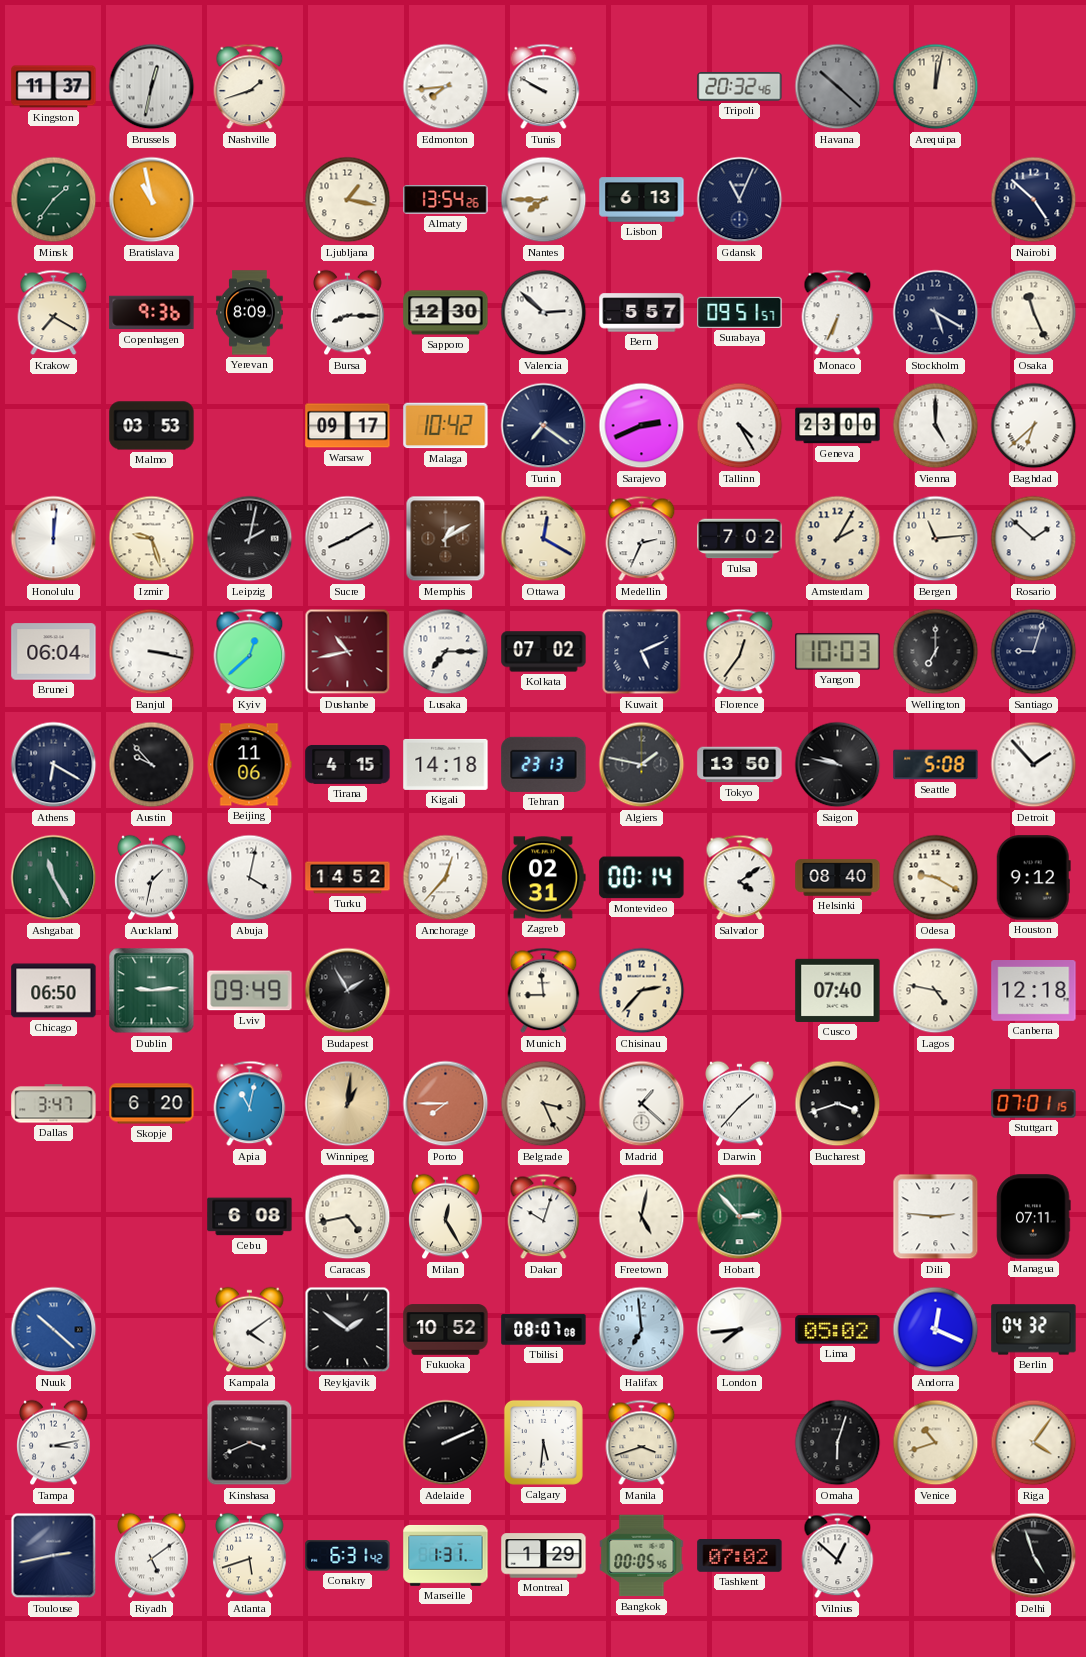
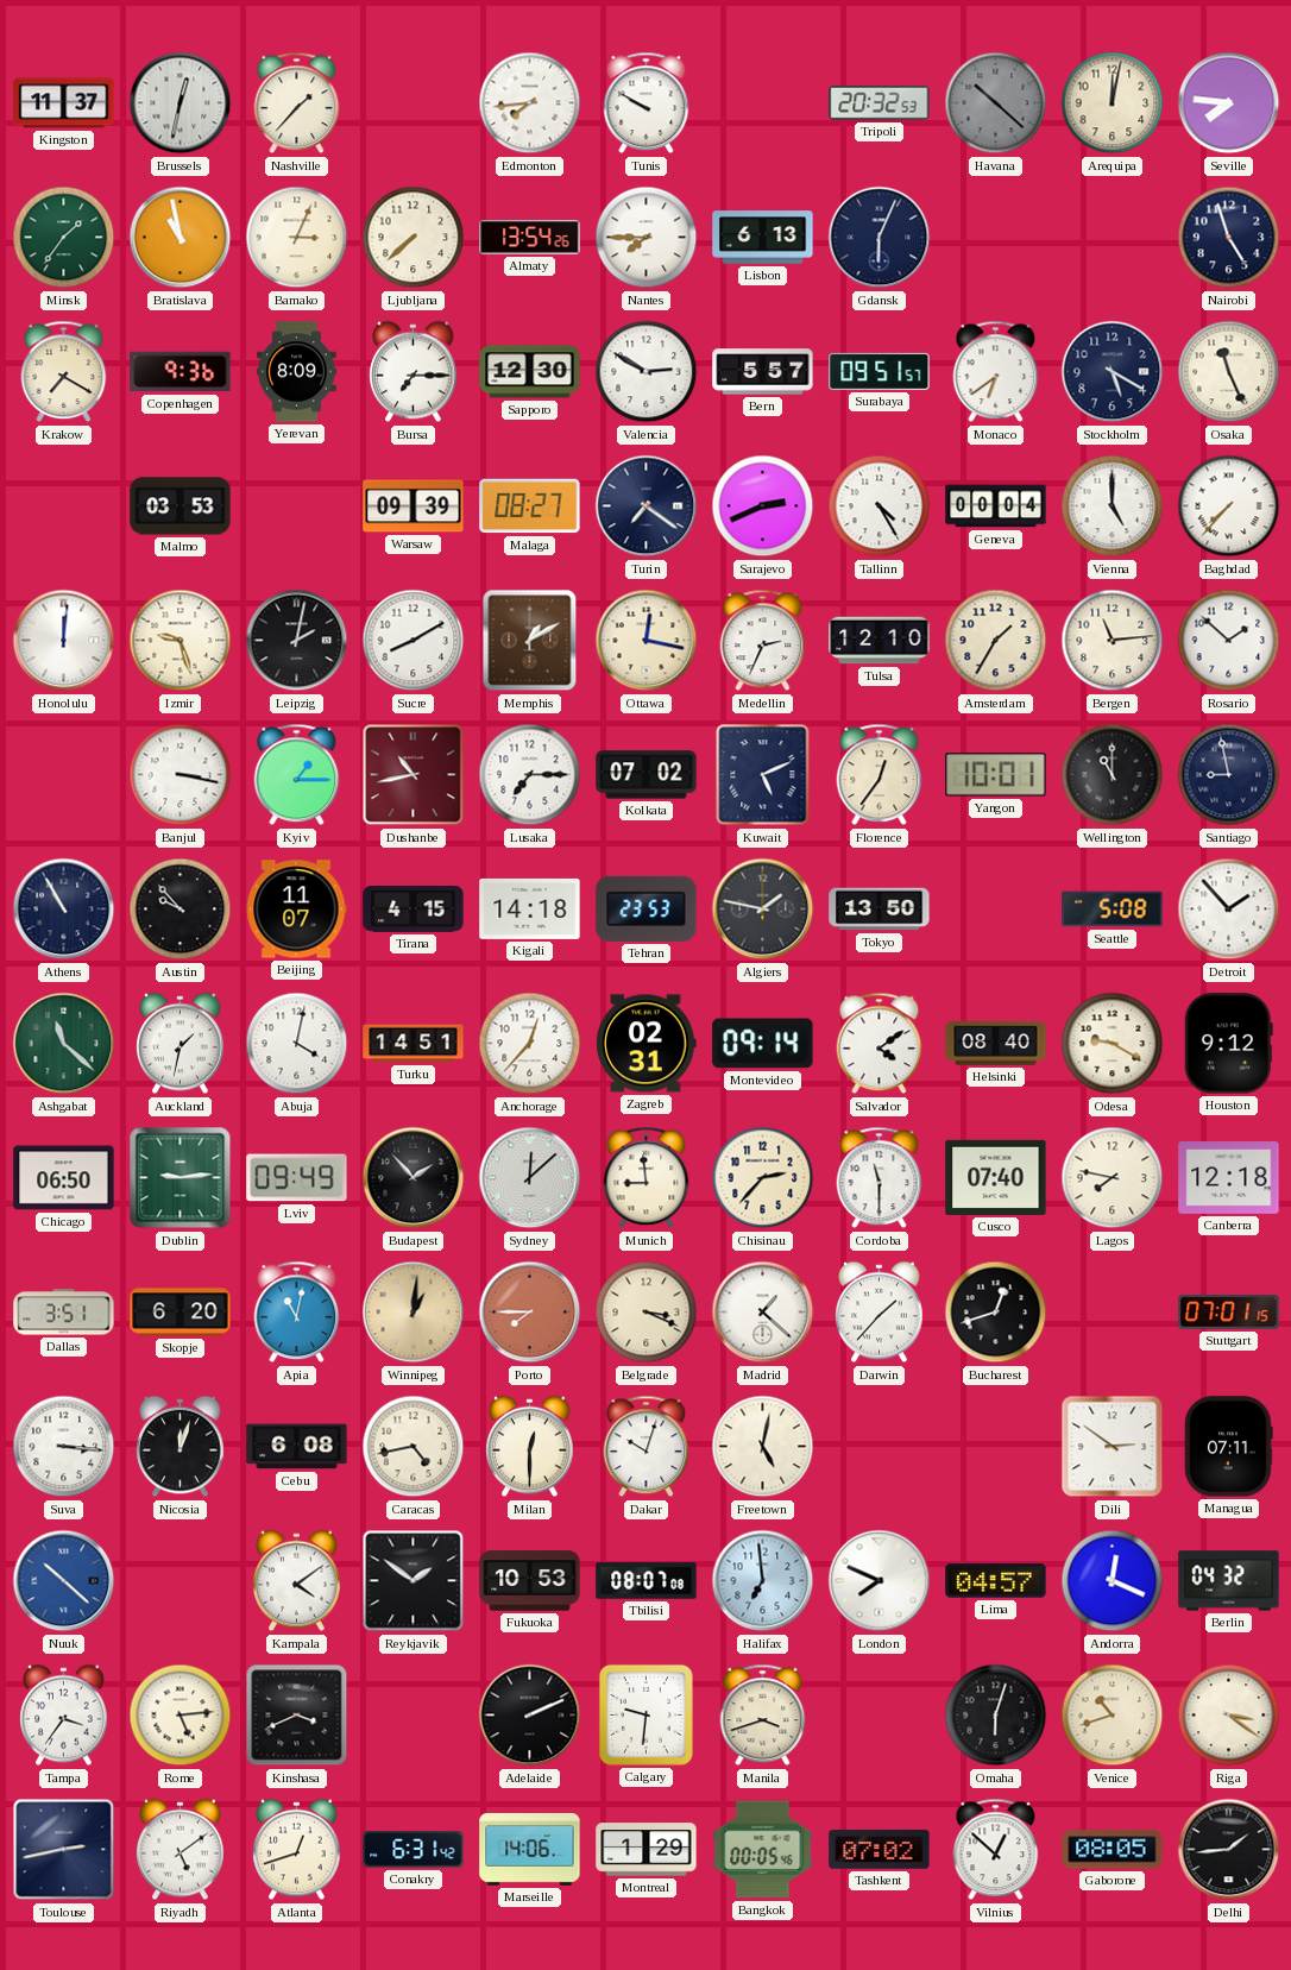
Nashville: 1:42 -> 1:37 (297, 103)
Tripoli: 20:32:46 -> 20:32:53 (880, 103)
Seville: none -> 7:46 (1229, 103)
Bamako: none -> 3:04 (297, 238)
Ljubljana: 1:17 -> 7:38 (414, 238)
Gdansk: 11:04 -> 6:04 (880, 238)
Nairobi: 4:52 -> 4:57 (1229, 238)
Bursa: 8:15 -> 7:15 (414, 372)
Valencia: 2:52 -> 2:50 (647, 372)
Monaco: 6:34 -> 6:39 (996, 372)
Warsaw: 09:17 -> 09:39 (414, 506)
Malaga: 10:42 -> 08:27 (530, 506)
Geneva: 23:00 -> 00:04 (996, 506)
Baghdad: 6:38 -> 7:37 (1229, 506)
Ottawa: 12:20 -> 12:17 (647, 641)
Tulsa: 7:02 -> 12:10 (880, 641)
Amsterdam: 2:05 -> 1:35 (996, 641)
Brunei: 06:04 -> none (54, 652)
Kyiv: 12:38 -> 1:15 (297, 775)
Yangon: 10:03 -> 10:01 (996, 775)
Wellington: 7:00 -> 11:00 (1113, 775)
Santiago: 9:03 -> 8:58 (1229, 775)
Athens: 6:20 -> 10:55 (64, 910)
Beijing: 11:06 -> 11:07 (296, 910)
Tehran: 23:13 -> 23:53 (647, 908)
Saigon: 9:47 -> none (838, 765)
Ashgabat: 11:25 -> 11:22 (64, 1044)
Turku: 14:52 -> 14:51 (414, 1044)
Montevideo: 00:14 -> 09:14 (763, 1044)
Budapest: 1:55 -> 1:53 (414, 1178)
Sydney: none -> 12:08 (530, 1178)
Cordoba: none -> 11:30 (880, 1178)
Lagos: 4:47 -> 7:47 (1113, 1178)
Dallas: 3:47 -> 3:51 (64, 1313)
Belgrade: 3:26 -> 3:19 (647, 1313)
Bucharest: 3:42 -> 12:42 (996, 1313)
Suva: none -> 3:16 (64, 1447)
Nicosia: none -> 12:03 (181, 1447)
Milan: 12:25 -> 12:30 (530, 1447)
Hobart: 2:53 -> none (740, 1217)
Dili: 2:46 -> 2:51 (1113, 1447)
Fukuoka: 10:52 -> 10:53 (530, 1581)
London: 7:44 -> 7:49 (880, 1581)
Lima: 05:02 -> 04:57 (996, 1581)
Tampa: 3:13 -> 3:36 (64, 1716)
Rome: none -> 5:14 (181, 1716)
Calgary: 5:31 -> 9:31 (645, 1714)
Riga: 4:06 -> 3:21 (1229, 1716)
Atlanta: 5:42 -> 12:42 (297, 1850)
Marseille: 1:31 -> 14:06 (530, 1849)
Gaborone: none -> 08:05 (1113, 1850)
Delhi: 4:57 -> 1:44 (1229, 1850)
